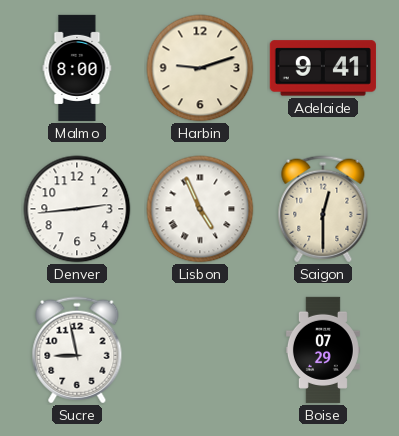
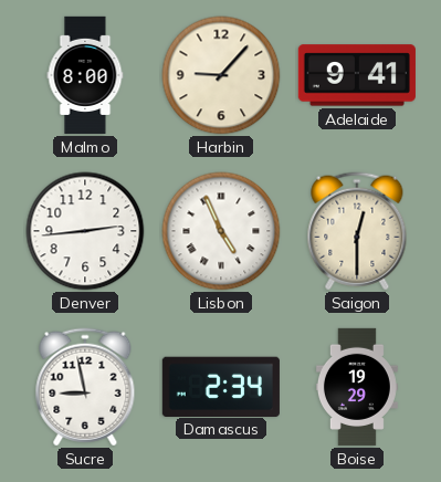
Harbin: 9:12 -> 9:07 (221, 75)
Damascus: none -> 2:34 (221, 386)
Boise: 07:29 -> 19:29 (357, 387)
